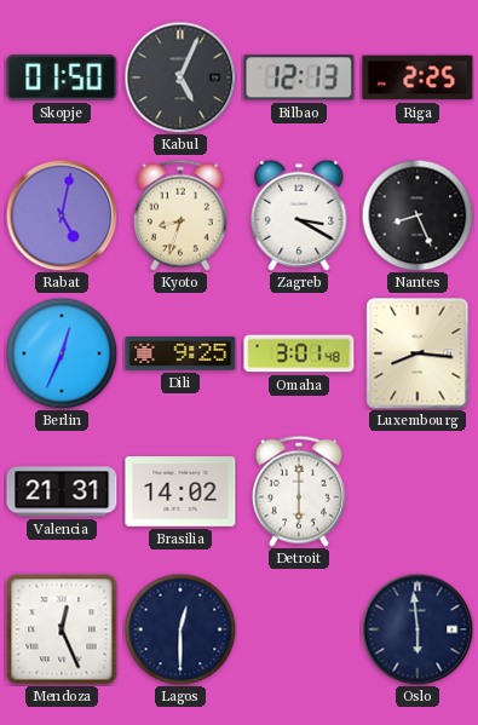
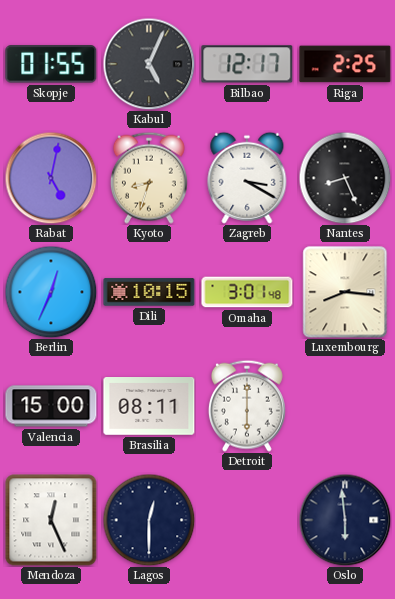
Skopje: 01:50 -> 01:55 (51, 64)
Bilbao: 12:13 -> 12:17 (247, 64)
Dili: 9:25 -> 10:15 (149, 292)
Valencia: 21:31 -> 15:00 (51, 406)
Brasilia: 14:02 -> 08:11 (149, 407)
